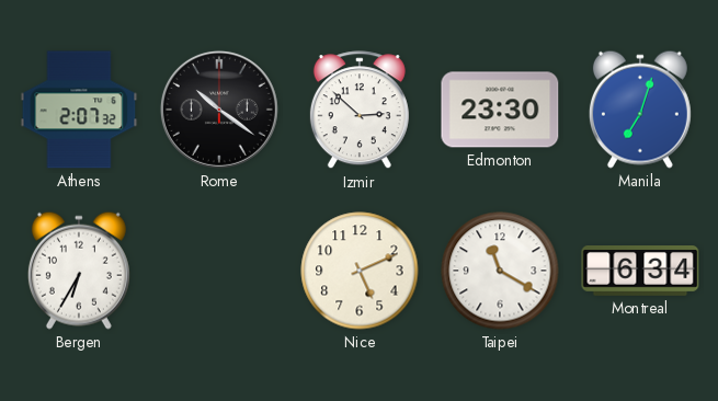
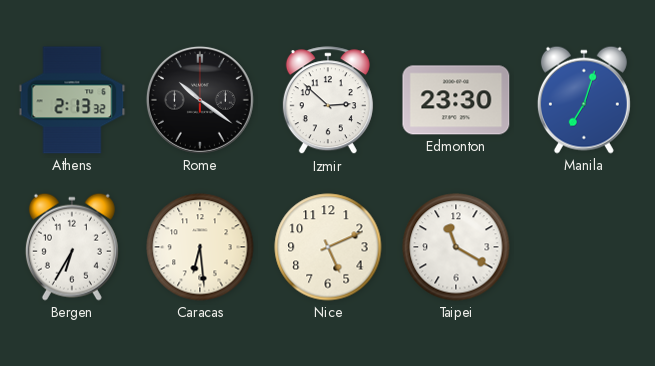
Athens: 2:07 -> 2:13 (72, 100)
Caracas: none -> 6:29 (200, 247)
Montreal: 6:34 -> none (640, 272)
